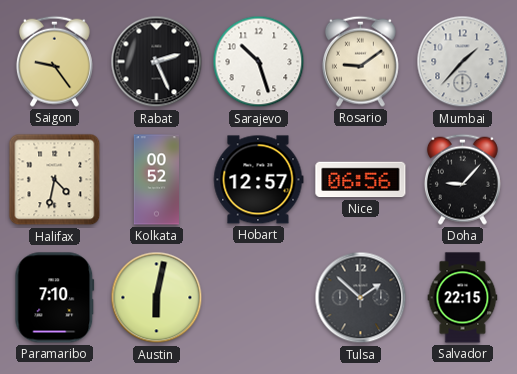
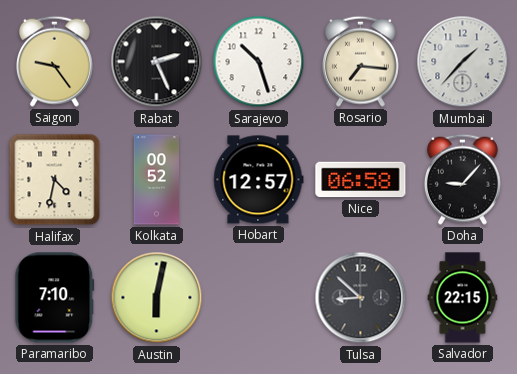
Rosario: 9:09 -> 7:16 (360, 61)
Nice: 06:56 -> 06:58 (361, 180)
Tulsa: 1:52 -> 8:52 (361, 298)
